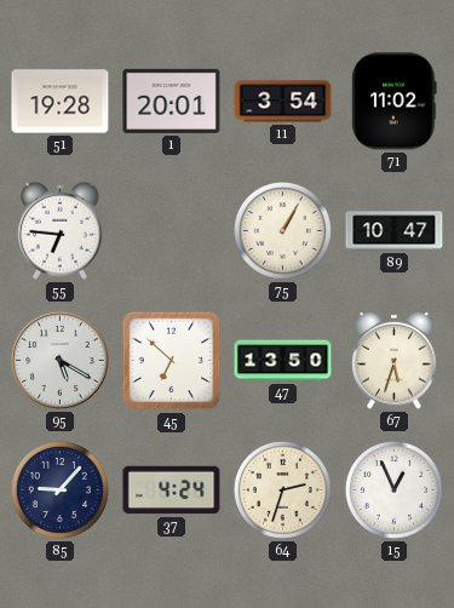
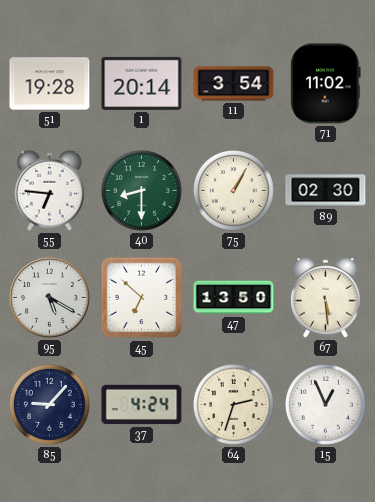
1: 20:01 -> 20:14 (142, 83)
40: none -> 8:30 (141, 190)
89: 10:47 -> 02:30 (326, 191)
67: 5:33 -> 5:29 (326, 297)
